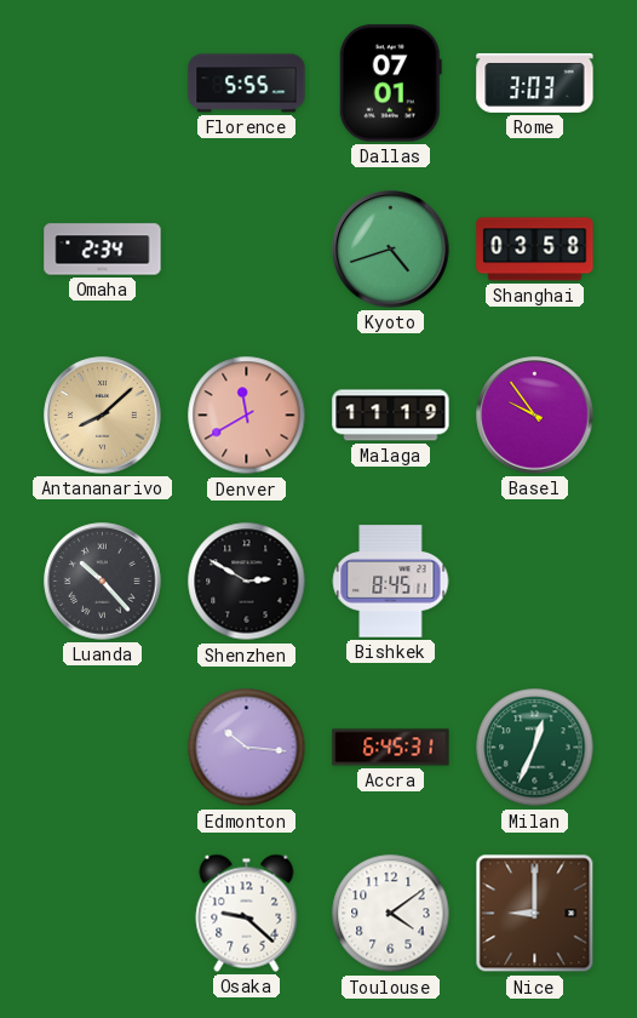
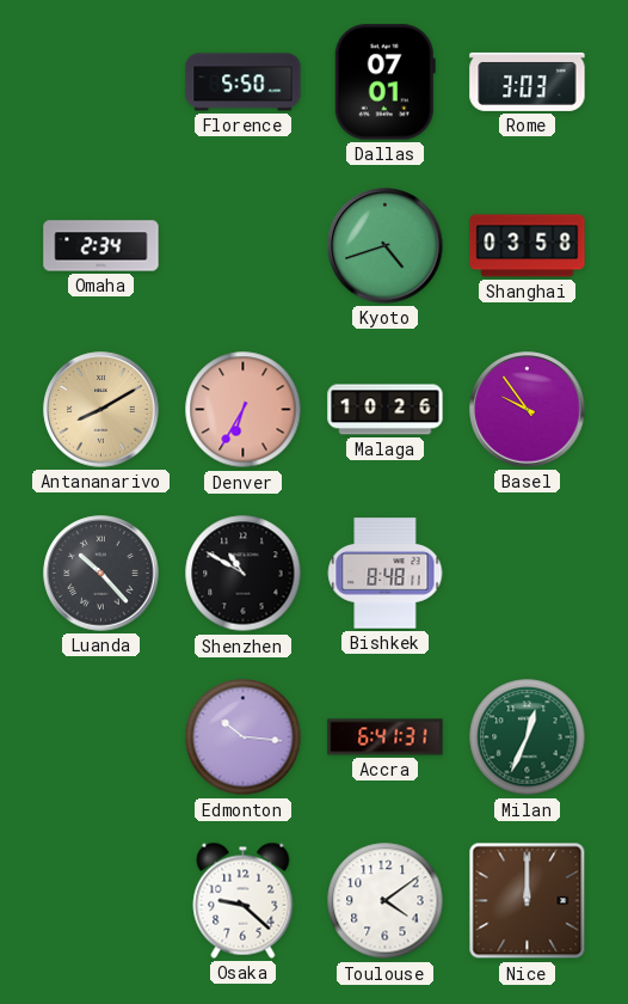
Florence: 5:55 -> 5:50 (244, 82)
Antananarivo: 8:08 -> 8:10 (101, 410)
Denver: 11:40 -> 6:35 (244, 410)
Malaga: 11:19 -> 10:26 (386, 410)
Shenzhen: 2:50 -> 10:50 (244, 574)
Bishkek: 8:45 -> 8:48 (386, 574)
Accra: 6:45 -> 6:41 (386, 737)
Nice: 9:00 -> 12:00 (528, 901)
